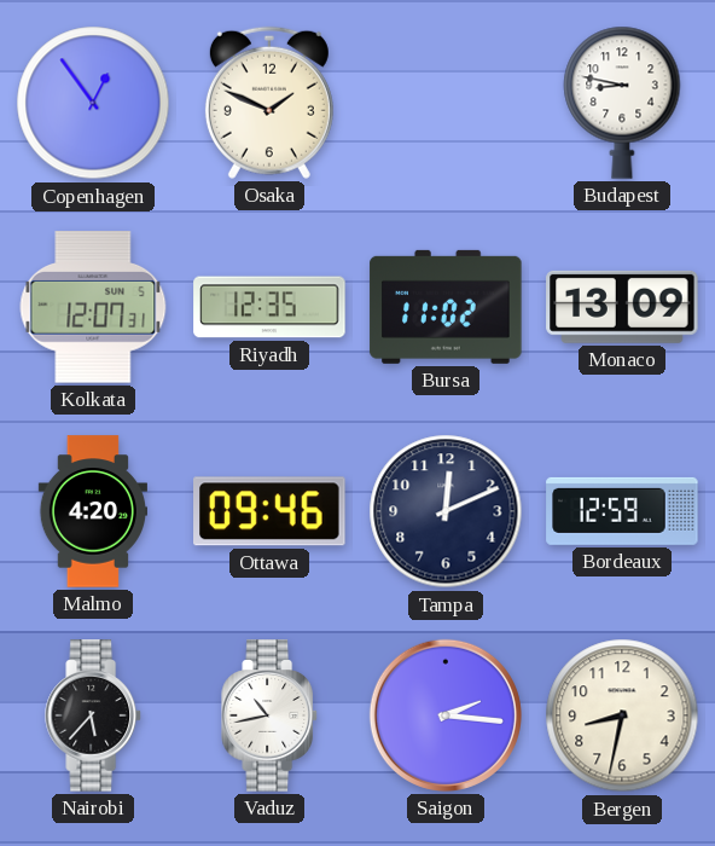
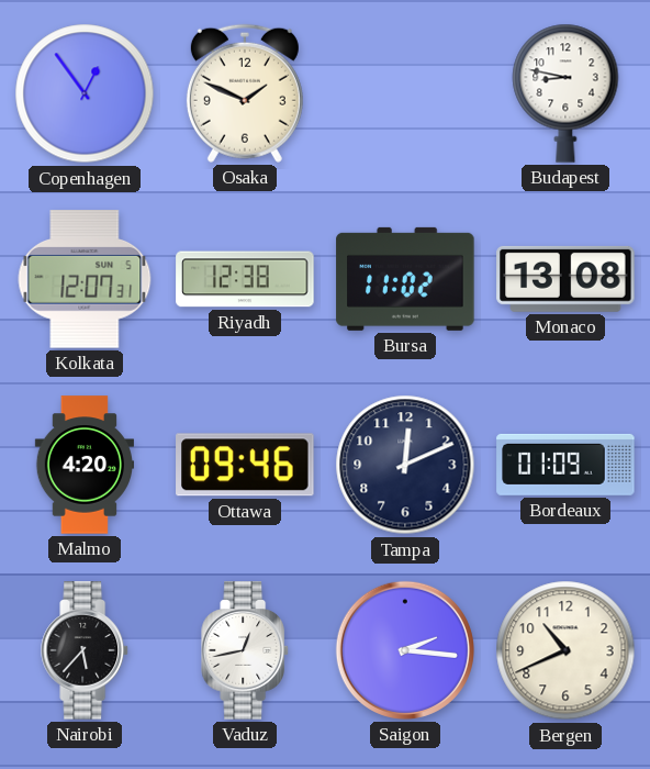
Riyadh: 12:35 -> 12:38 (245, 279)
Monaco: 13:09 -> 13:08 (565, 279)
Bordeaux: 12:59 -> 01:09 (565, 465)
Vaduz: 10:43 -> 12:43 (245, 650)
Bergen: 8:32 -> 10:41 (565, 650)
